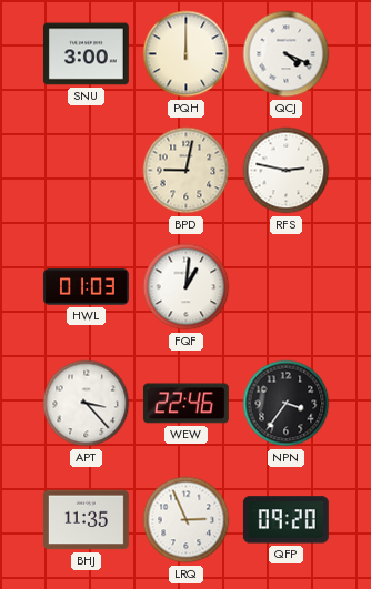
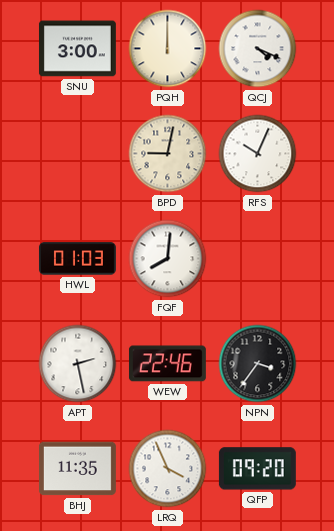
RFS: 2:47 -> 10:04 (258, 154)
FQF: 1:01 -> 8:01 (168, 259)
APT: 3:23 -> 2:28 (78, 364)
LRQ: 2:56 -> 3:56 (168, 469)
